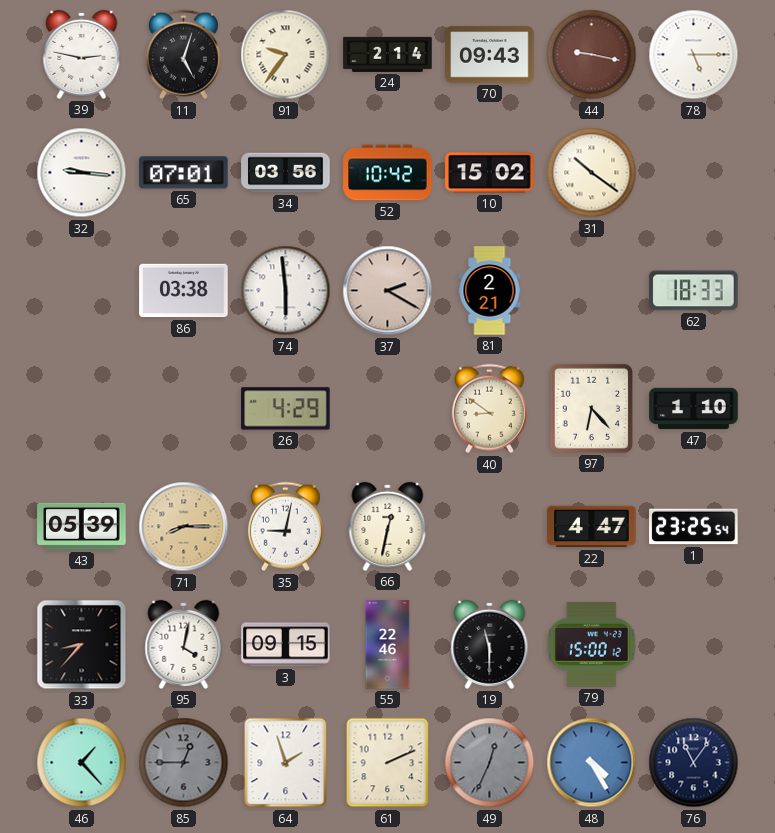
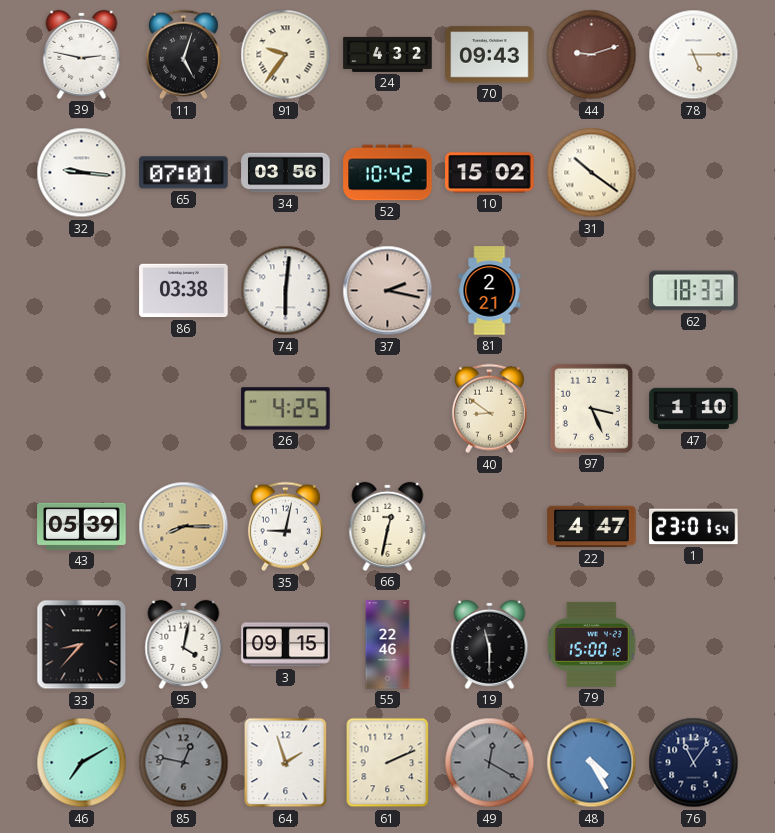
24: 2:14 -> 4:32 (388, 54)
44: 9:17 -> 9:12 (592, 55)
74: 5:59 -> 6:01 (286, 291)
37: 2:20 -> 2:17 (388, 291)
26: 4:29 -> 4:25 (286, 409)
97: 6:23 -> 3:26 (591, 408)
1: 23:25 -> 23:01 (694, 527)
46: 1:23 -> 7:10 (82, 763)
85: 12:45 -> 12:47 (184, 763)
49: 12:34 -> 12:20 (490, 763)
